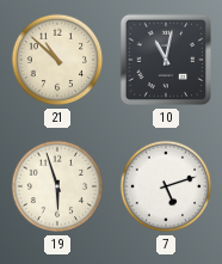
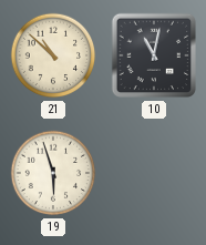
7: 5:12 -> none (166, 186)
